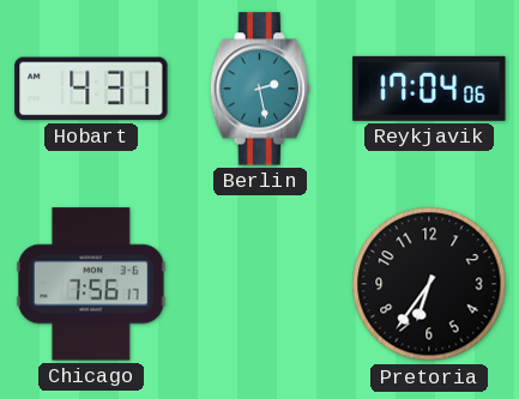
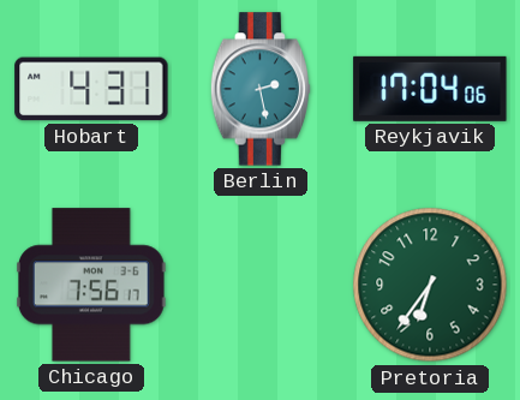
Pretoria dial: black -> green (430, 285)
